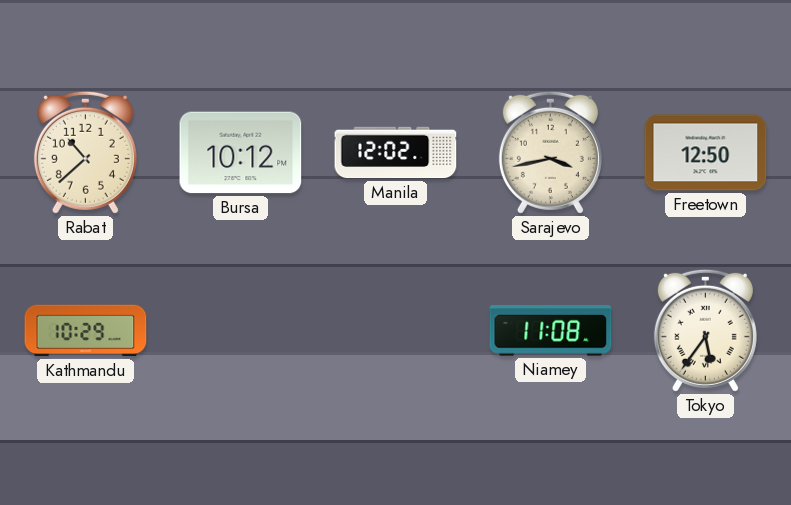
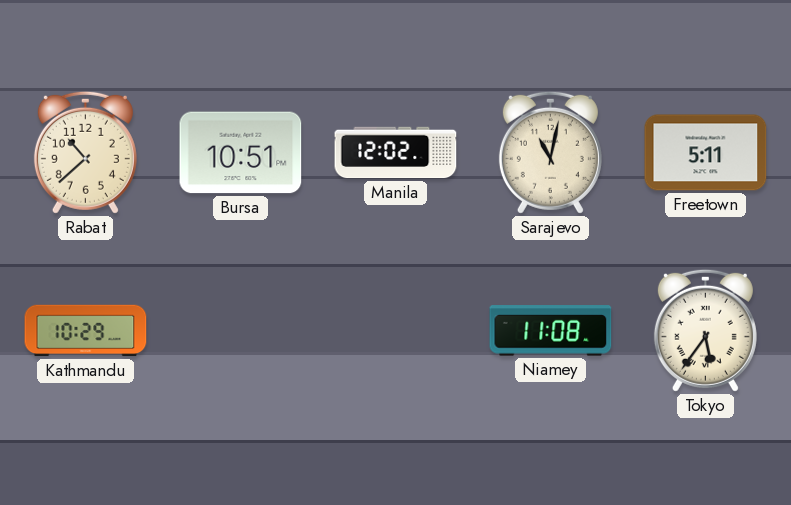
Bursa: 10:12 -> 10:51 (241, 153)
Sarajevo: 3:43 -> 11:02 (550, 152)
Freetown: 12:50 -> 5:11 (706, 153)
